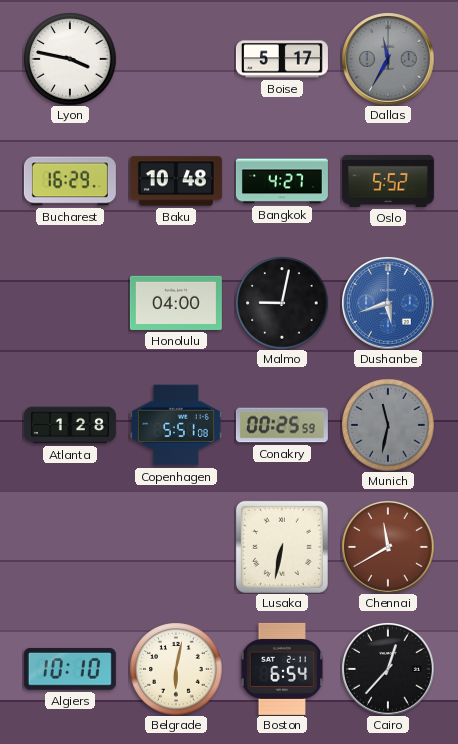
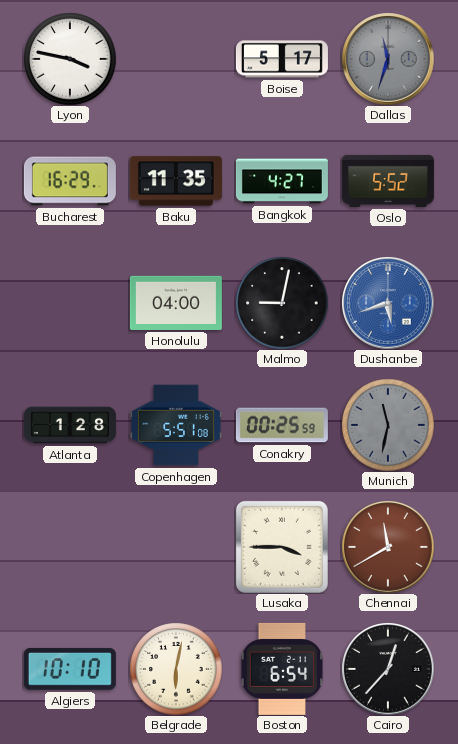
Dallas: 11:35 -> 11:33 (388, 59)
Baku: 10:48 -> 11:35 (176, 181)
Lusaka: 6:32 -> 3:45 (282, 547)
